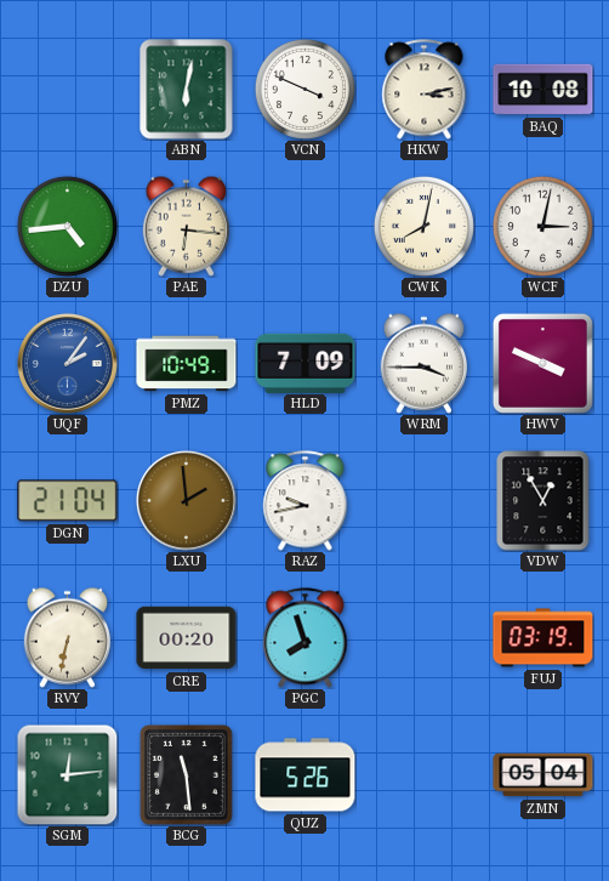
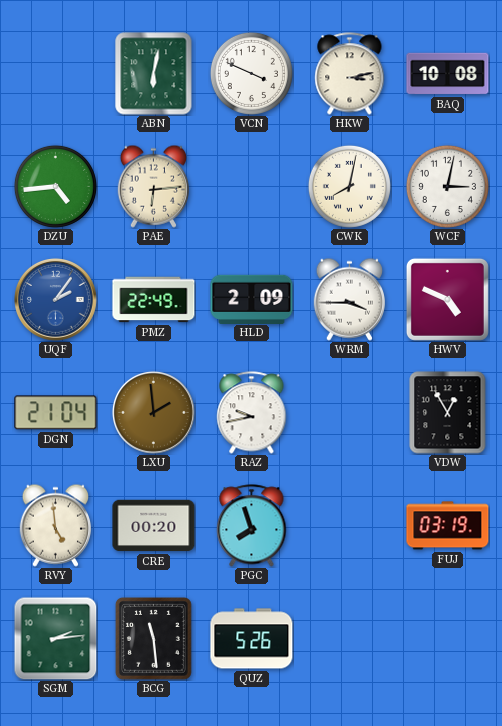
PAE: 6:16 -> 6:14 (153, 186)
PMZ: 10:49 -> 22:49 (154, 300)
HLD: 7:09 -> 2:09 (252, 299)
HWV: 3:49 -> 4:49 (447, 299)
RVY: 6:32 -> 4:59 (55, 525)
SGM: 12:14 -> 2:14 (55, 638)
ZMN: 05:04 -> none (543, 775)
